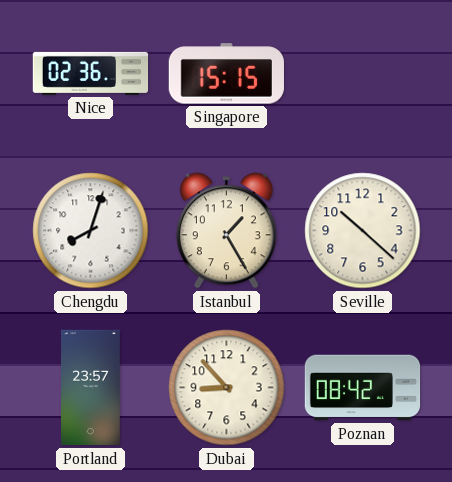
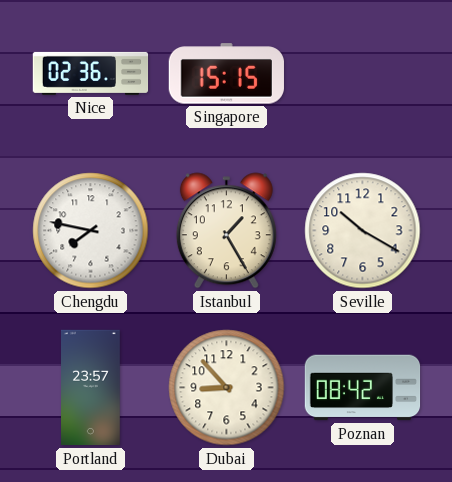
Chengdu: 8:03 -> 7:47 (91, 231)
Seville: 10:22 -> 10:20 (363, 231)
